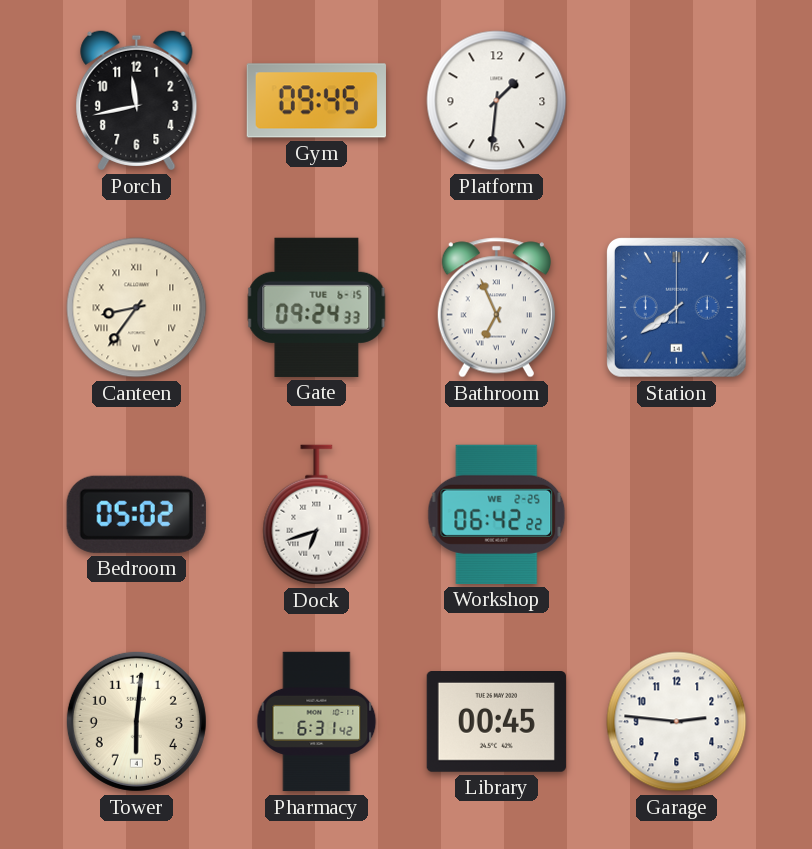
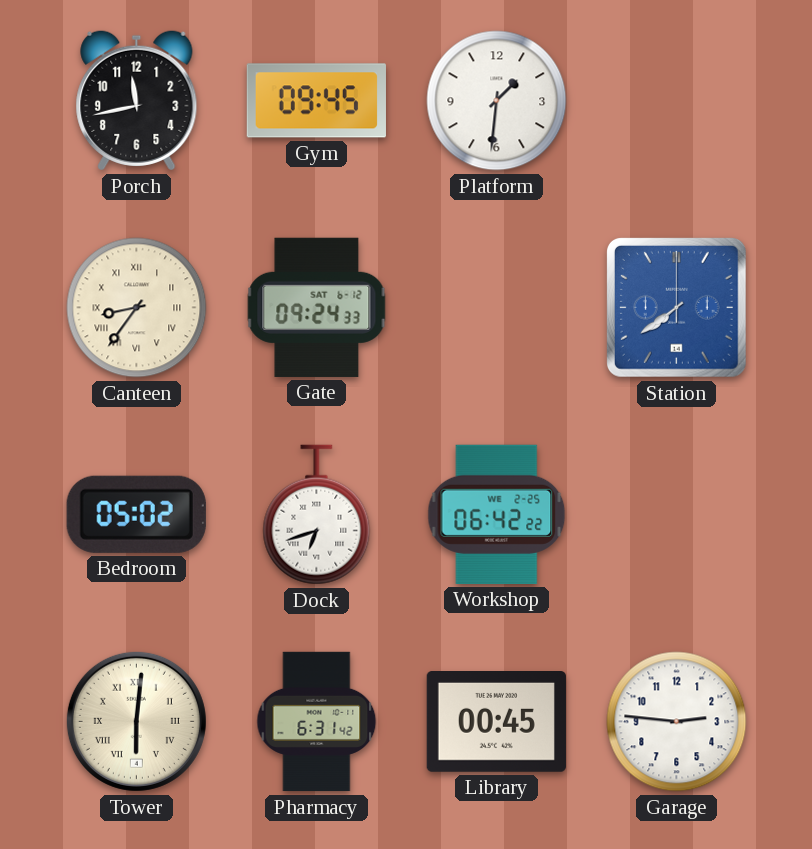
Gate date: TUE 6-15 -> SAT 6-12 (317, 307)
Bathroom: 6:56 -> none (496, 308)
Tower numerals: Arabic -> Roman (136, 721)
